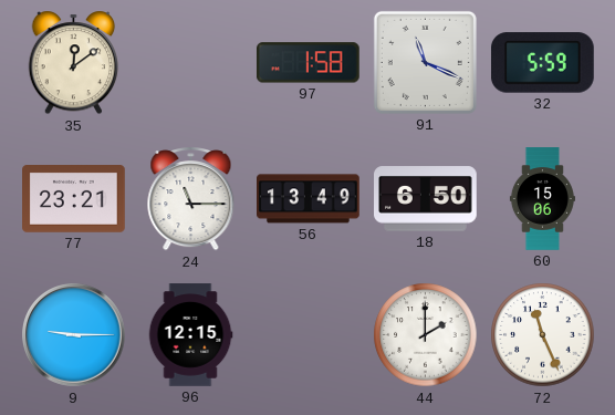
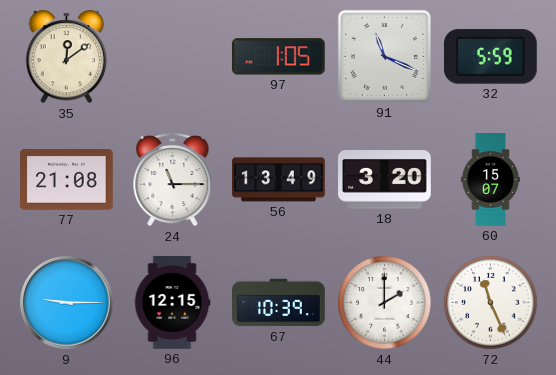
97: 1:58 -> 1:05 (278, 57)
77: 23:21 -> 21:08 (67, 180)
18: 6:50 -> 3:20 (385, 180)
60: 15:06 -> 15:07 (490, 180)
67: none -> 10:39 (279, 303)
